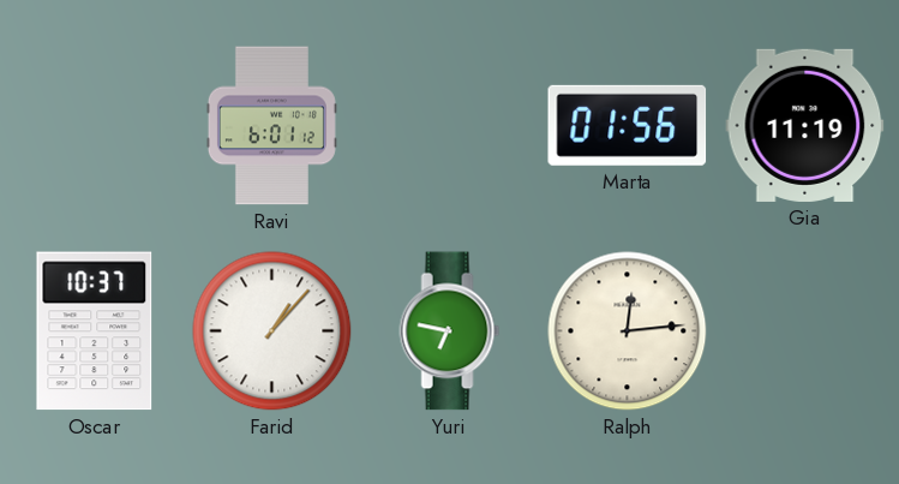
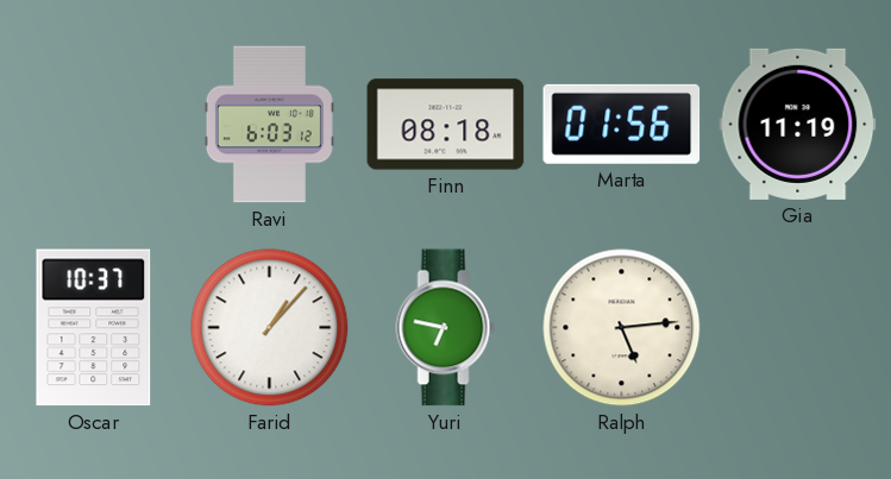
Ravi: 6:01 -> 6:03 (269, 125)
Finn: none -> 08:18 (446, 125)
Ralph: 12:14 -> 5:14 (622, 328)
